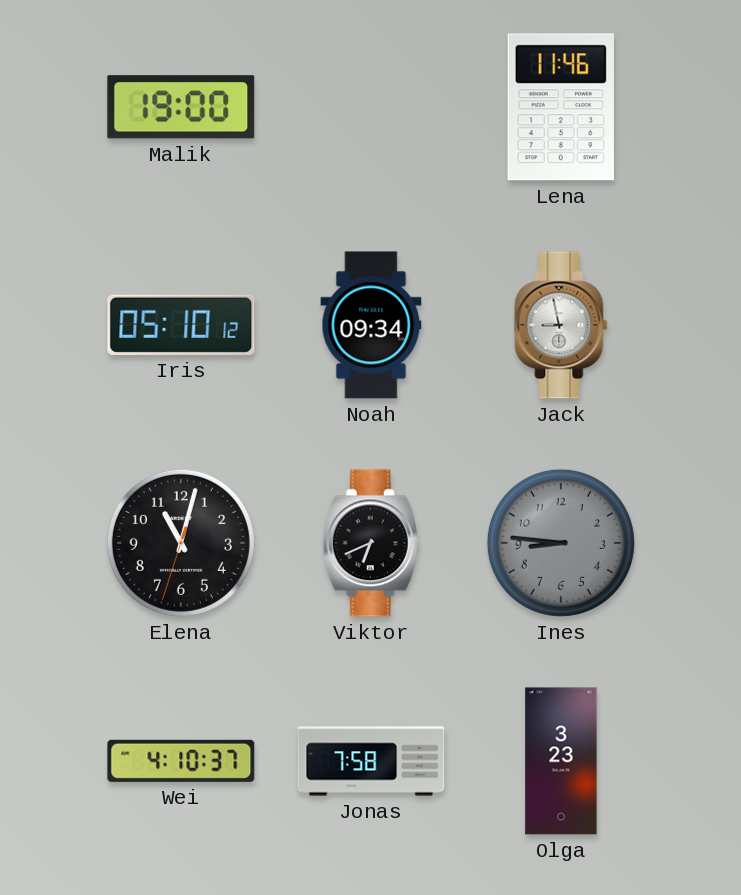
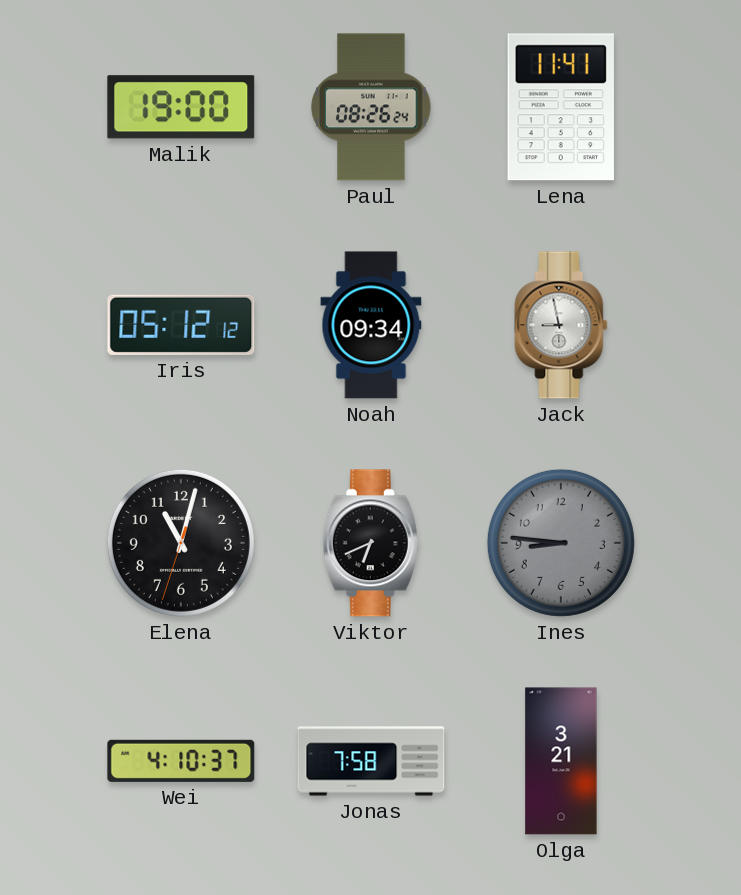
Paul: none -> 08:26 (371, 107)
Lena: 11:46 -> 11:41 (561, 107)
Iris: 05:10 -> 05:12 (181, 325)
Olga: 3:23 -> 3:21 (561, 761)
